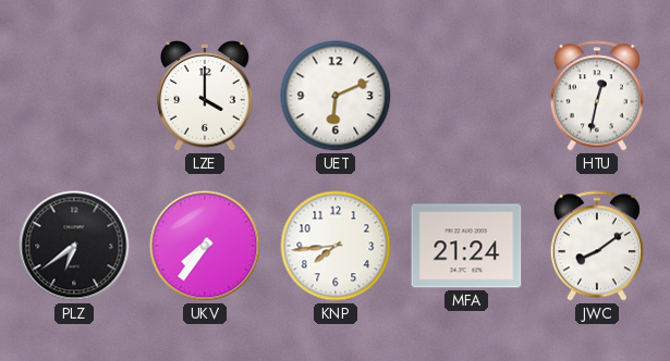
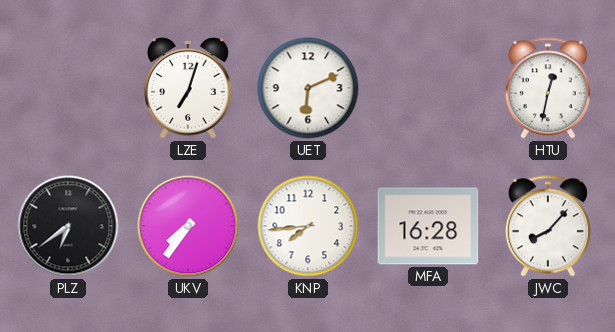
LZE: 4:00 -> 7:03 (189, 89)
MFA: 21:24 -> 16:28 (428, 226)
JWC: 8:09 -> 8:07 (548, 226)
